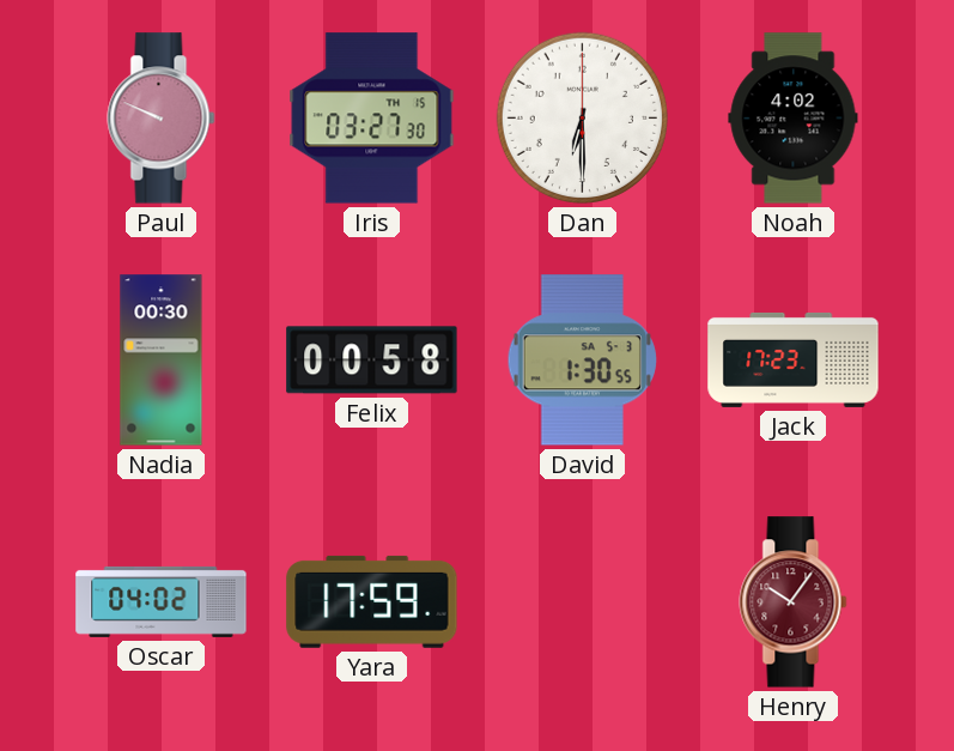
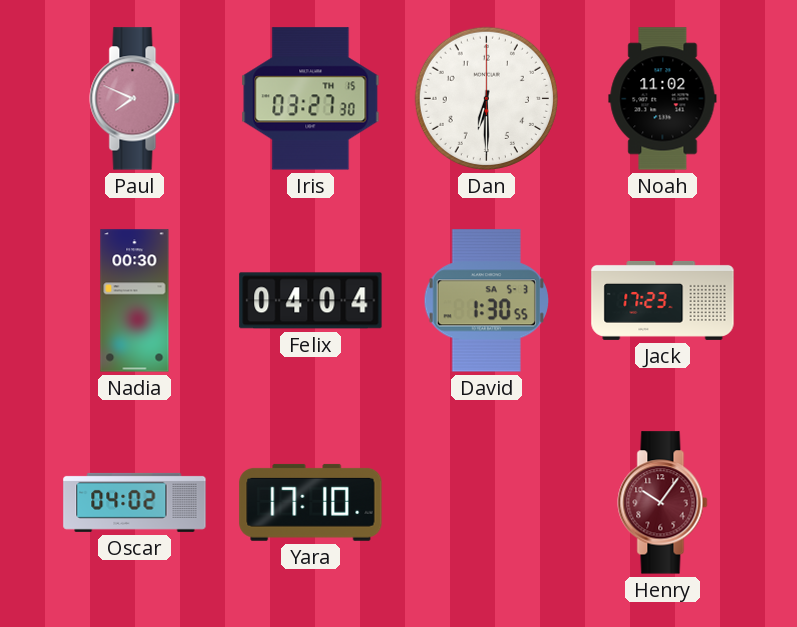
Paul: 9:49 -> 7:49 (135, 99)
Noah: 4:02 -> 11:02 (663, 99)
Felix: 00:58 -> 04:04 (311, 301)
Yara: 17:59 -> 17:10 (311, 502)
